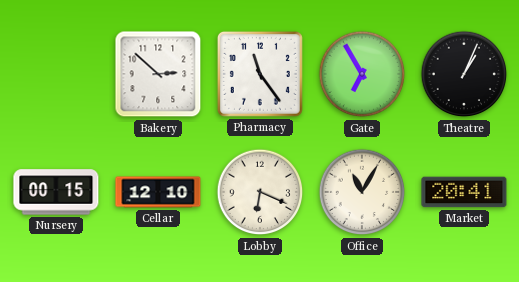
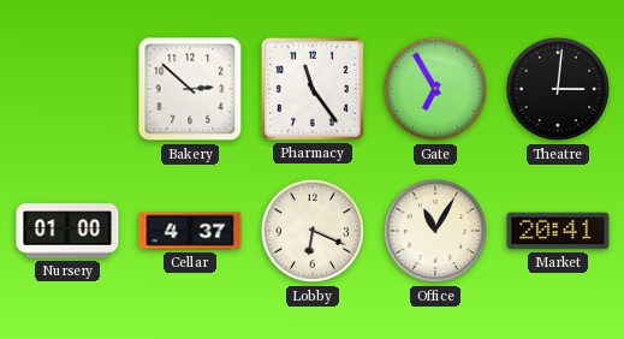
Theatre: 1:04 -> 3:01 (558, 89)
Nursery: 00:15 -> 01:00 (67, 231)
Cellar: 12:10 -> 4:37 (190, 231)
